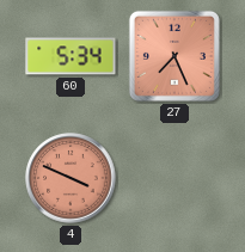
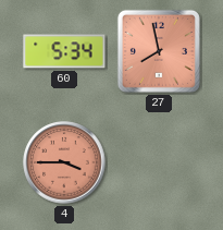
27: 7:26 -> 7:58 (159, 51)
4: 3:49 -> 3:45 (64, 162)
